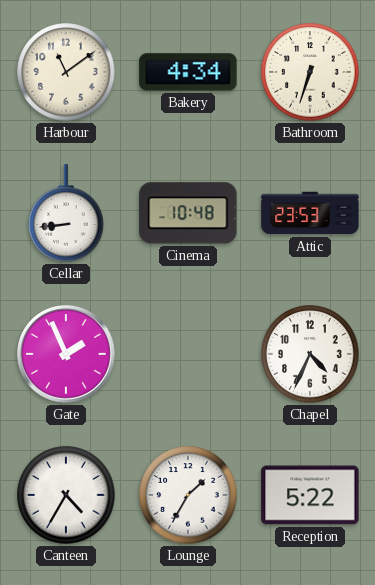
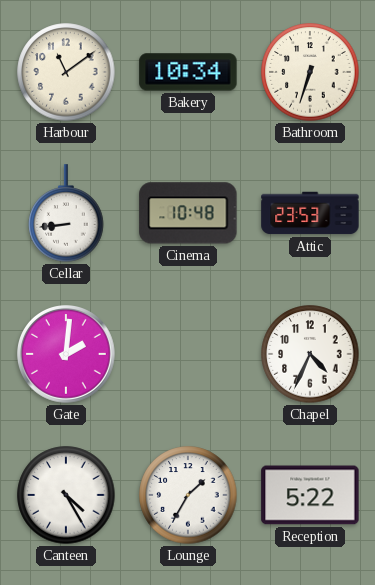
Bakery: 4:34 -> 10:34 (188, 72)
Gate: 1:56 -> 2:01 (67, 355)
Canteen: 4:35 -> 4:25 (66, 495)
